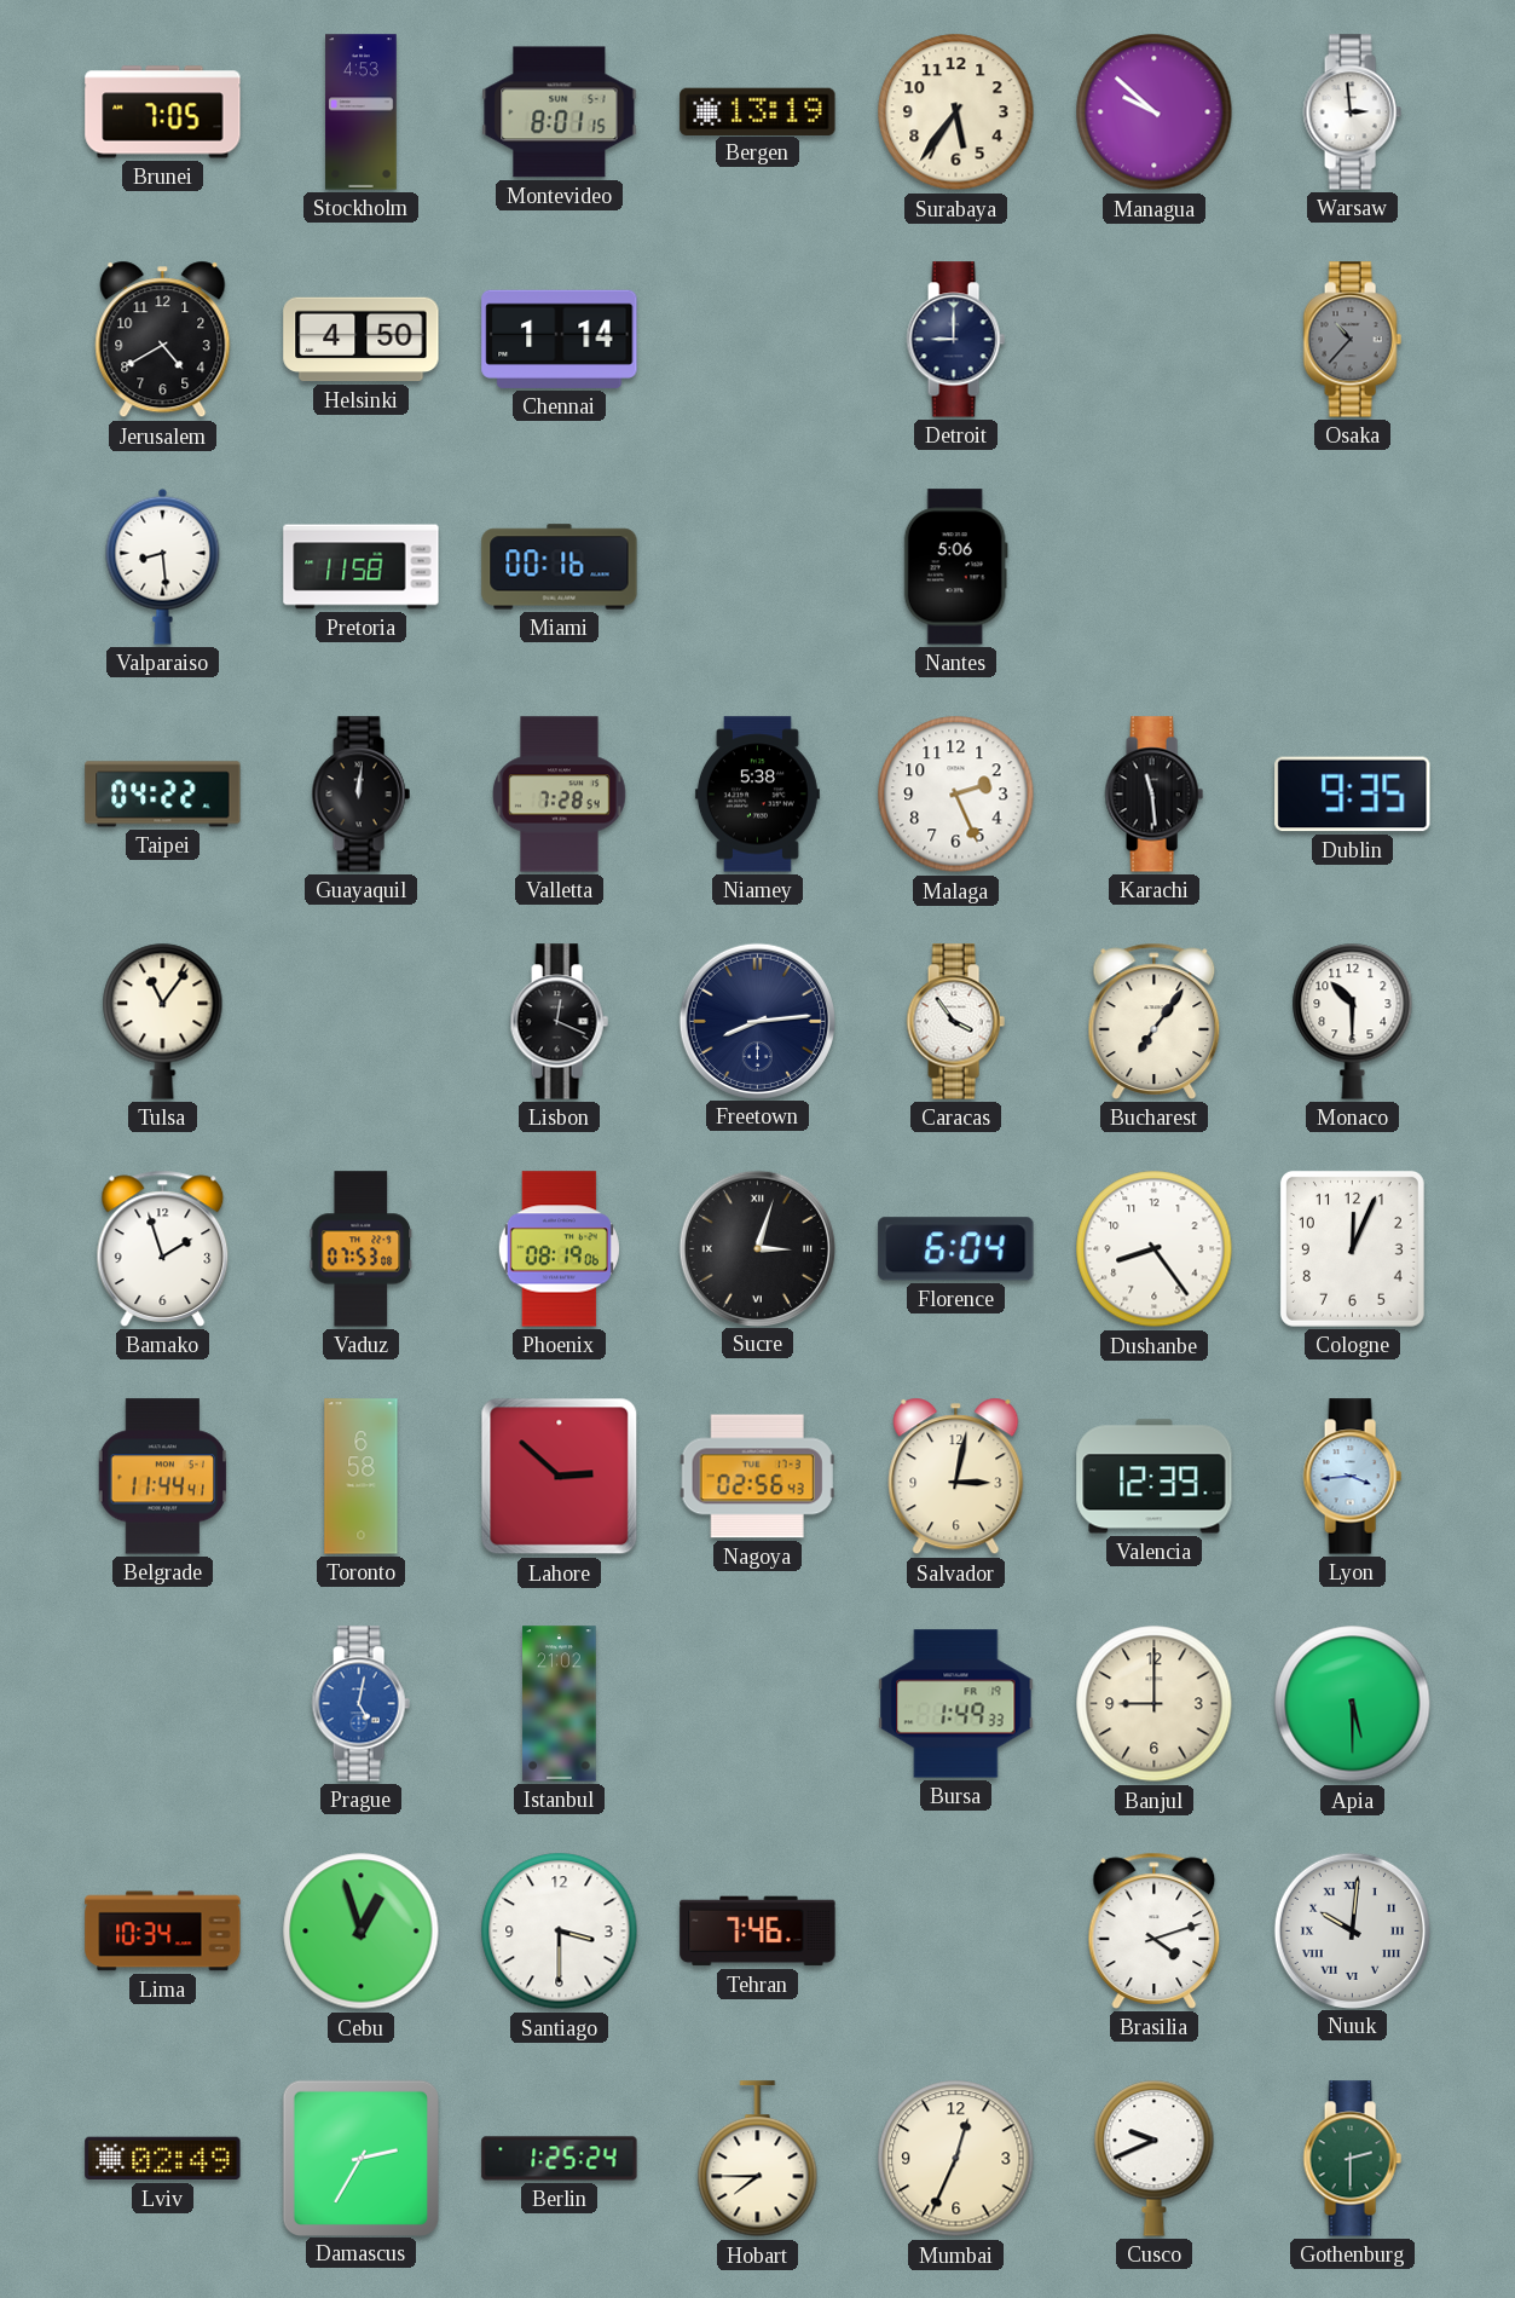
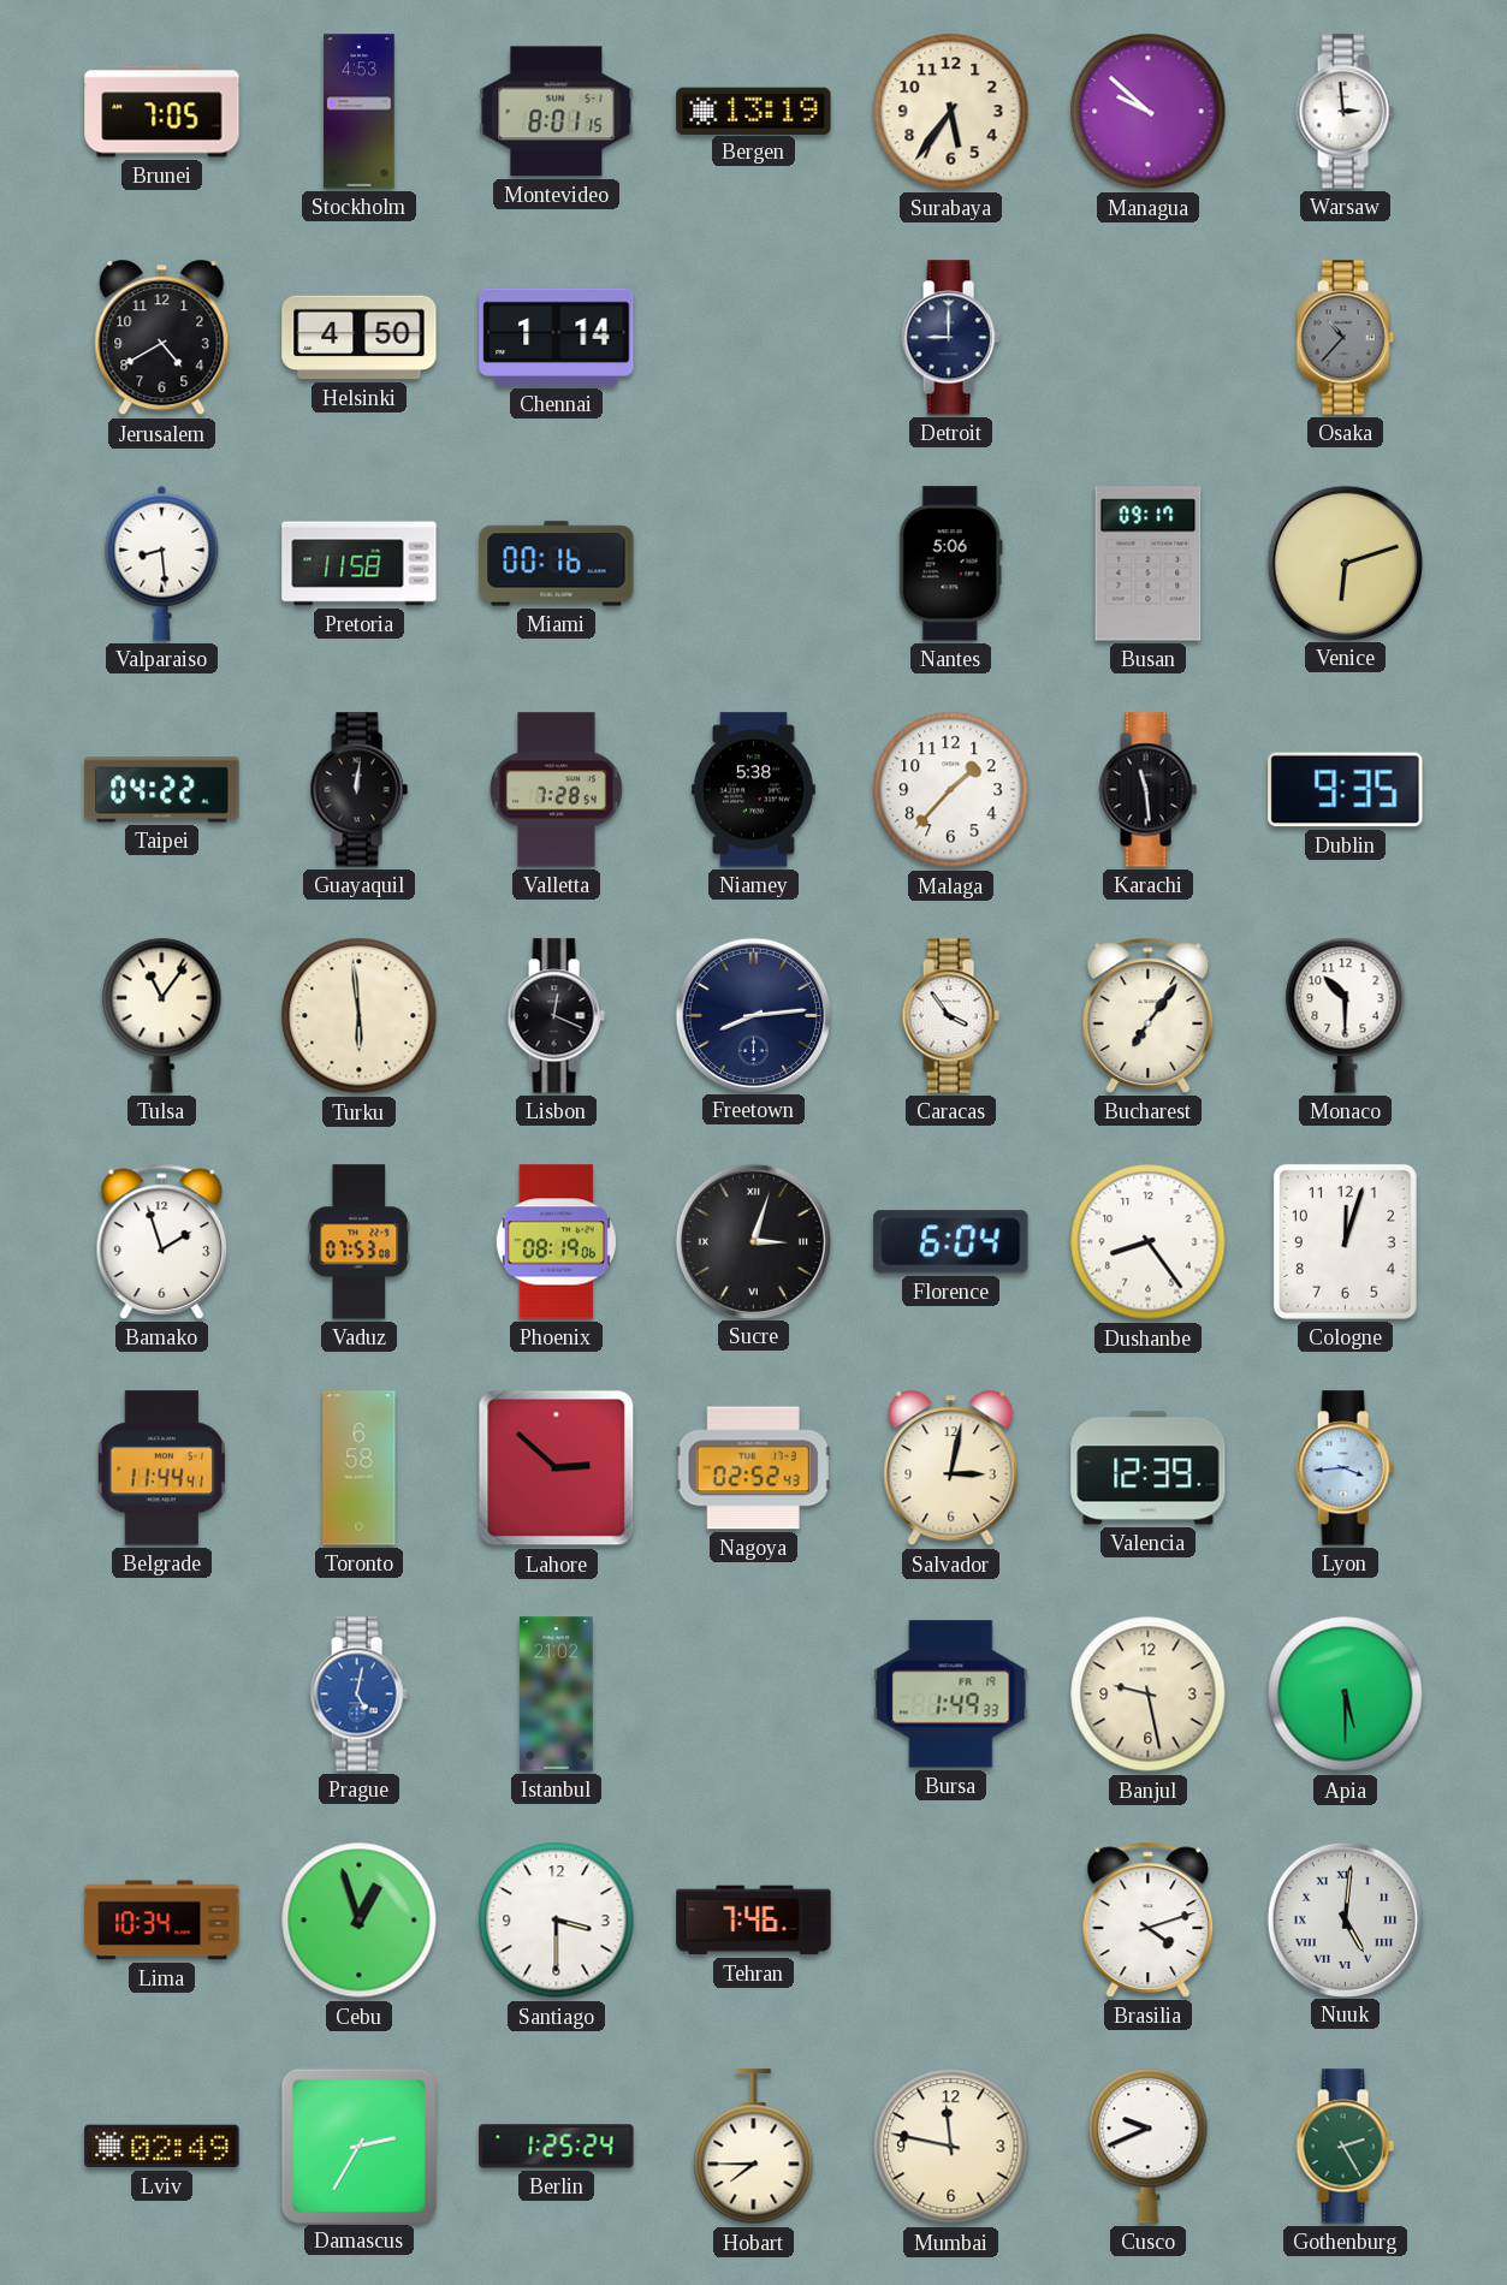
Busan: none -> 09:17 (1149, 564)
Venice: none -> 6:12 (1345, 563)
Malaga: 2:26 -> 1:37 (951, 790)
Turku: none -> 5:59 (360, 1016)
Cologne: 12:04 -> 12:03 (1345, 1241)
Nagoya: 02:56 -> 02:52 (753, 1468)
Banjul: 9:00 -> 9:28 (1149, 1695)
Nuuk: 10:01 -> 5:01 (1345, 1919)
Mumbai: 12:34 -> 11:47 (951, 2147)
Gothenburg: 2:30 -> 2:25 (1345, 2147)
